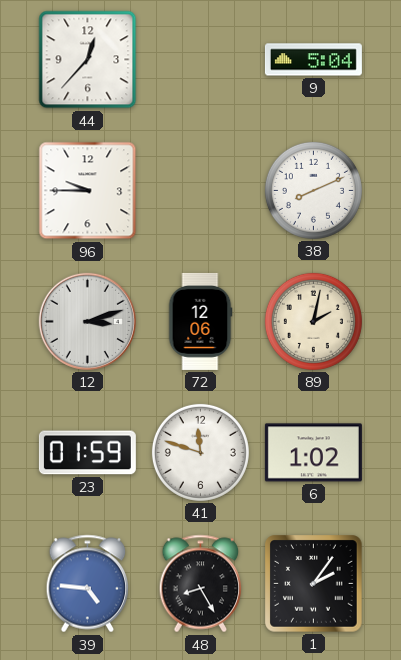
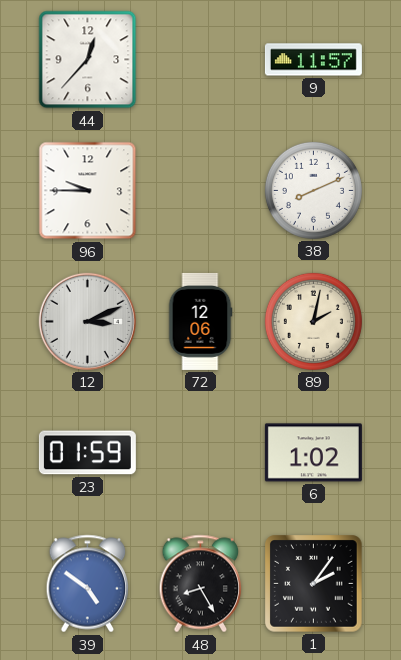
9: 5:04 -> 11:57 (313, 60)
12: 3:12 -> 3:11 (87, 321)
41: 11:48 -> none (200, 452)
39: 4:46 -> 4:51 (88, 584)
